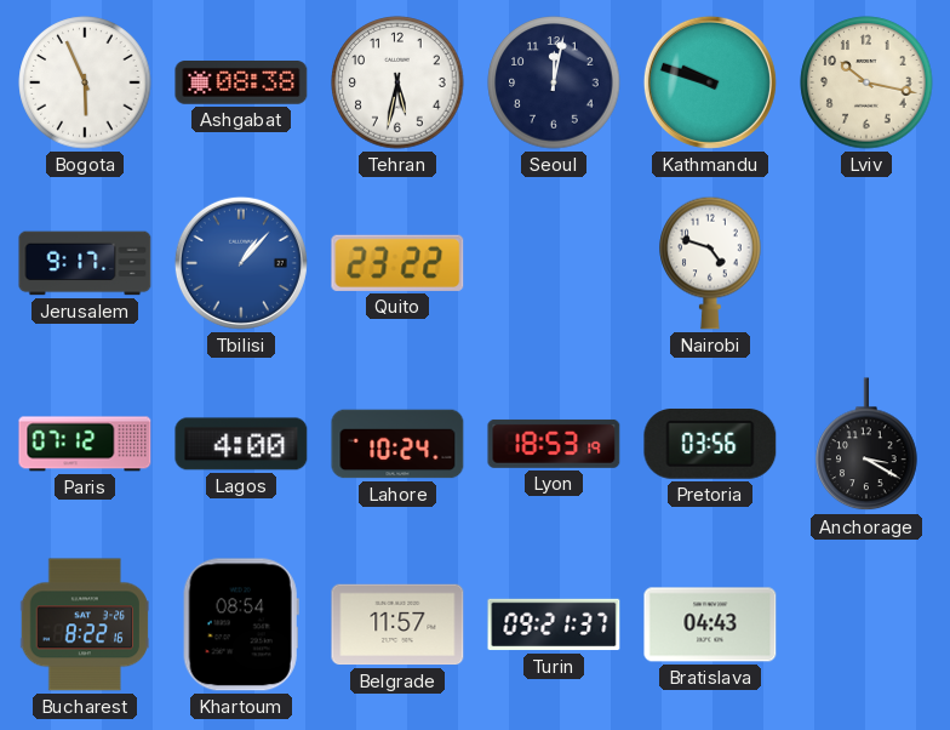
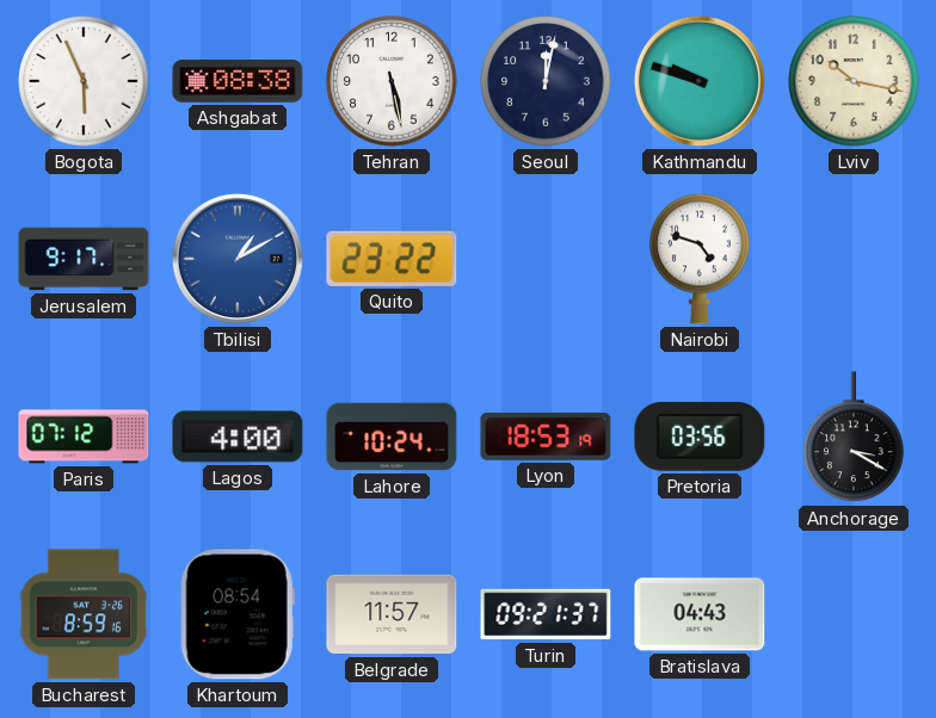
Tehran: 5:32 -> 5:28 (392, 81)
Tbilisi: 1:07 -> 1:10 (238, 259)
Bucharest: 8:22 -> 8:59 (84, 614)
